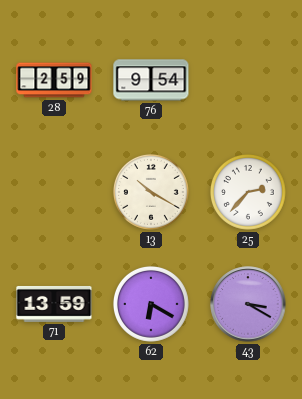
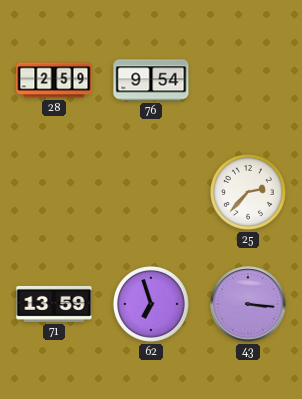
13: 10:20 -> none (151, 192)
62: 6:20 -> 6:57 (151, 304)
43: 3:20 -> 3:16 (248, 304)
